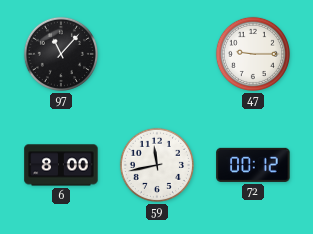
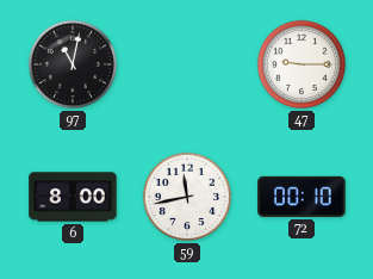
97: 11:07 -> 11:02 (73, 64)
72: 00:12 -> 00:10 (301, 197)
